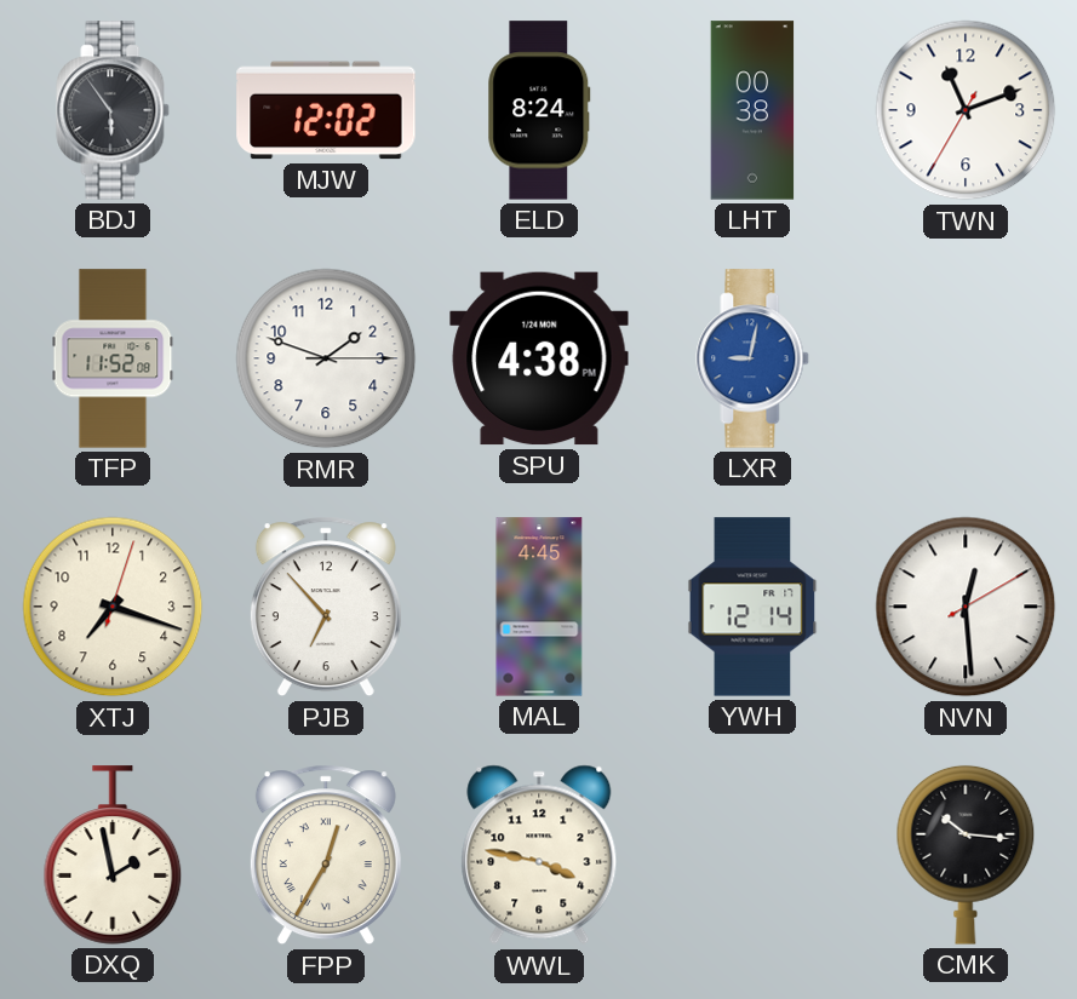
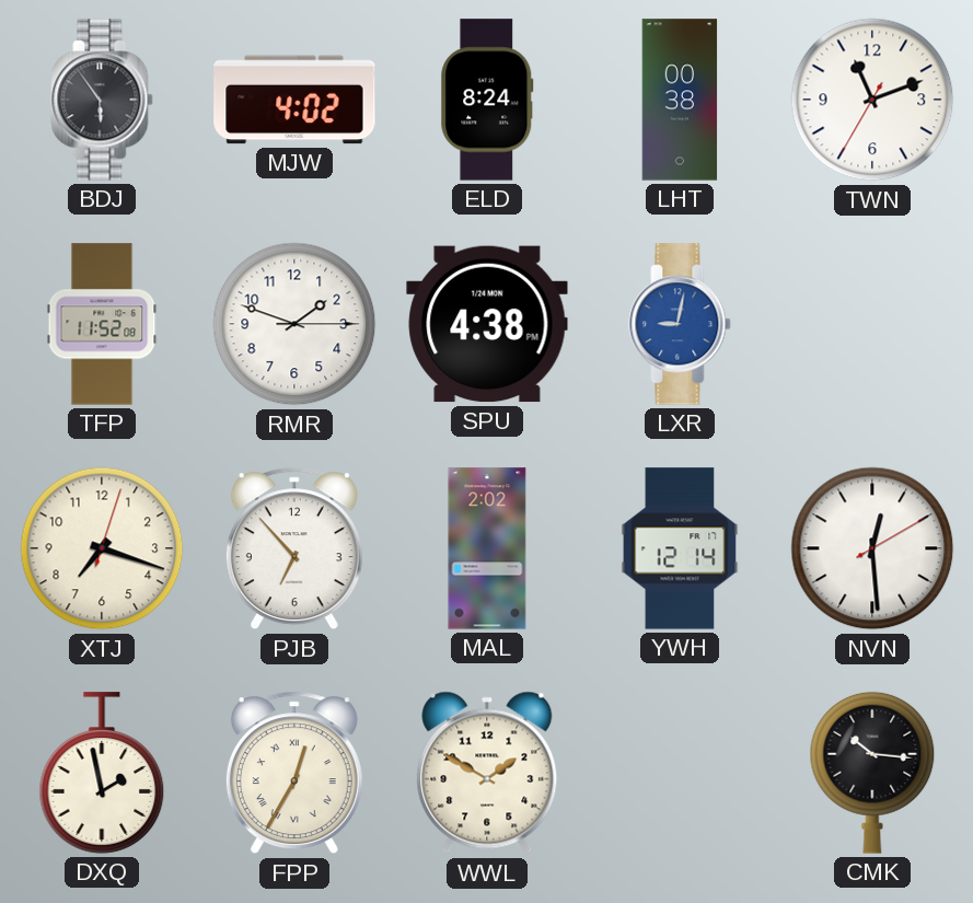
MJW: 12:02 -> 4:02 (294, 100)
MAL: 4:45 -> 2:02 (487, 548)
WWL: 3:47 -> 1:50 (487, 773)
